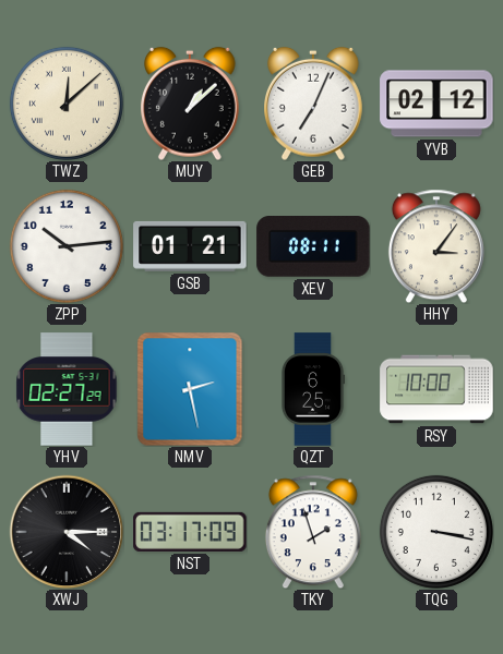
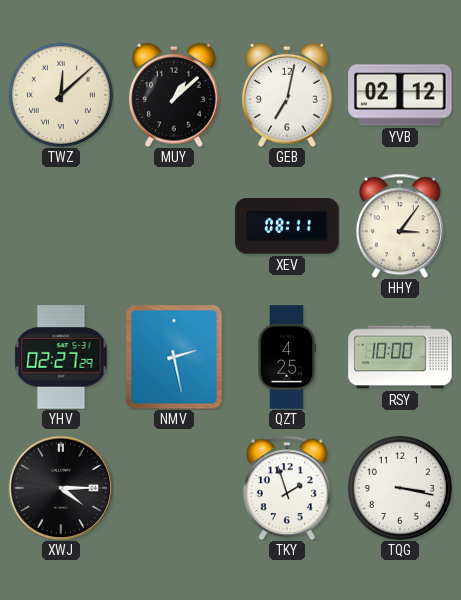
GEB: 7:04 -> 7:02 (288, 95)
ZPP: 10:14 -> none (67, 246)
GSB: 01:21 -> none (190, 246)
QZT: 6:25 -> 4:25 (287, 357)
NST: 03:17 -> none (190, 532)
